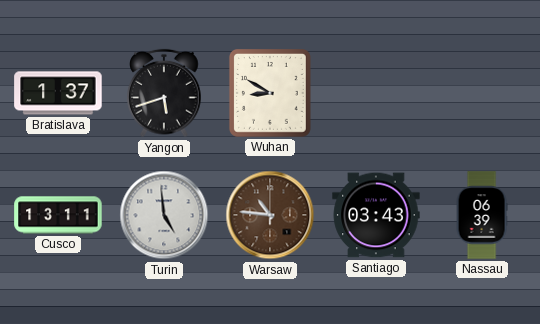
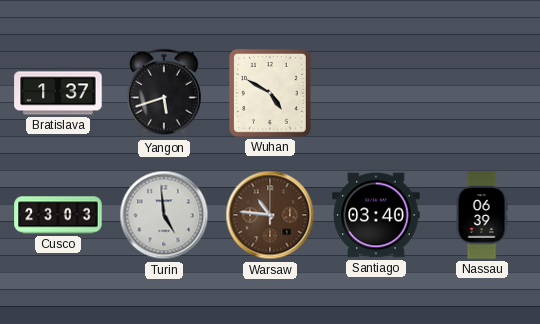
Wuhan: 8:50 -> 4:50 (270, 94)
Cusco: 13:11 -> 23:03 (58, 215)
Santiago: 03:43 -> 03:40 (376, 215)
